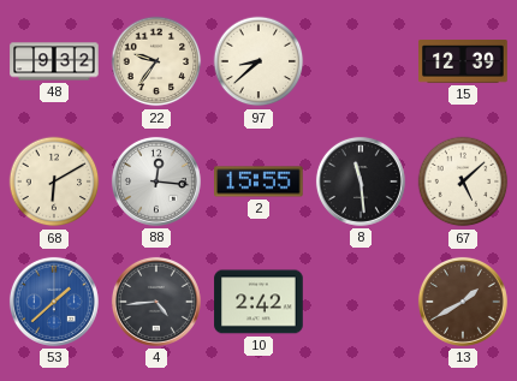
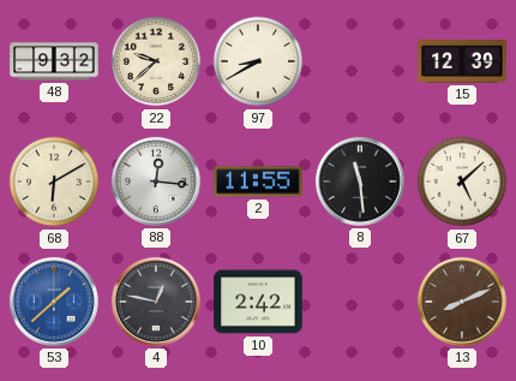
22: 9:36 -> 9:38 (156, 61)
97: 8:38 -> 8:40 (258, 61)
2: 15:55 -> 11:55 (258, 181)
4: 4:44 -> 12:47 (156, 302)
13: 1:40 -> 8:11 (462, 302)
